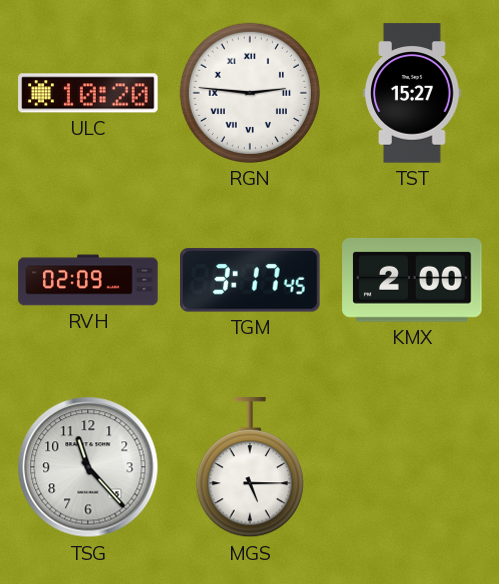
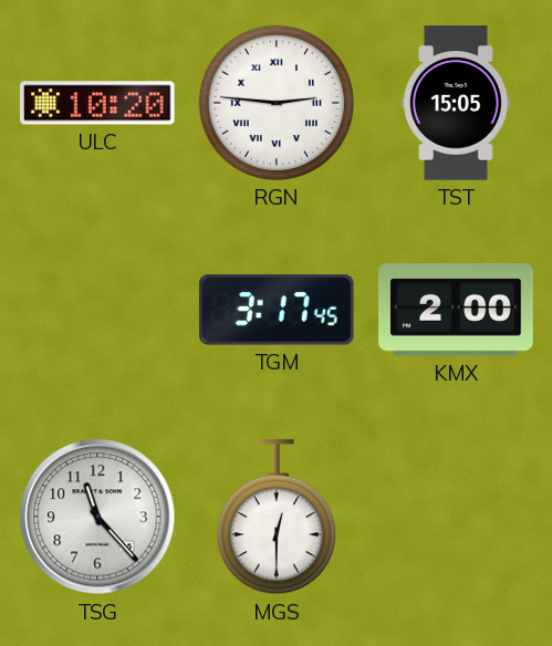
TST: 15:27 -> 15:05 (456, 103)
RVH: 02:09 -> none (88, 280)
MGS: 5:15 -> 12:30 (277, 518)
